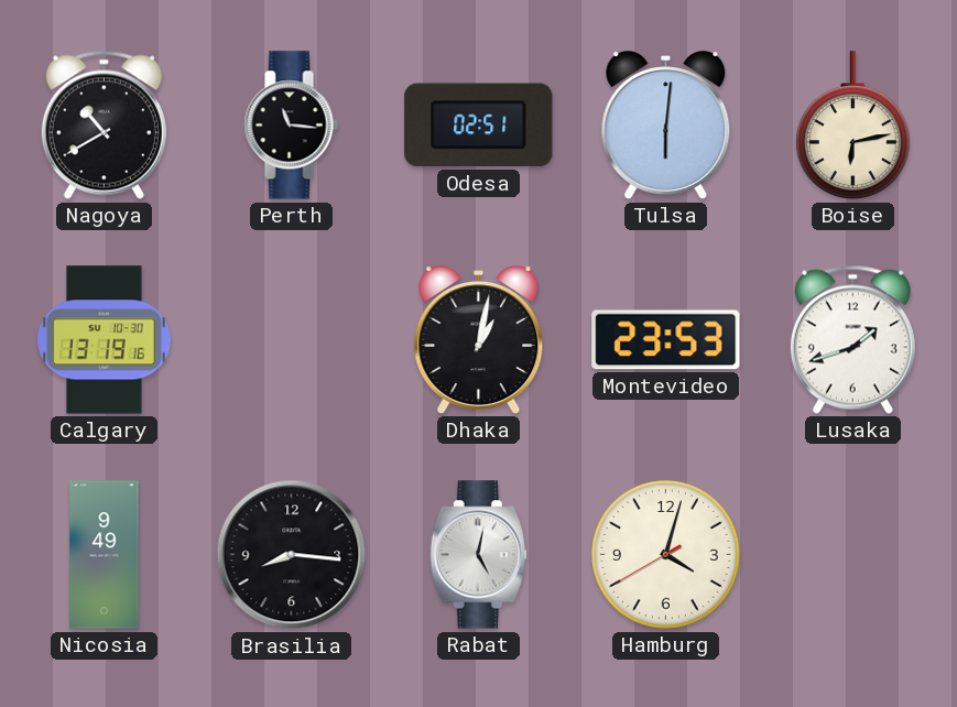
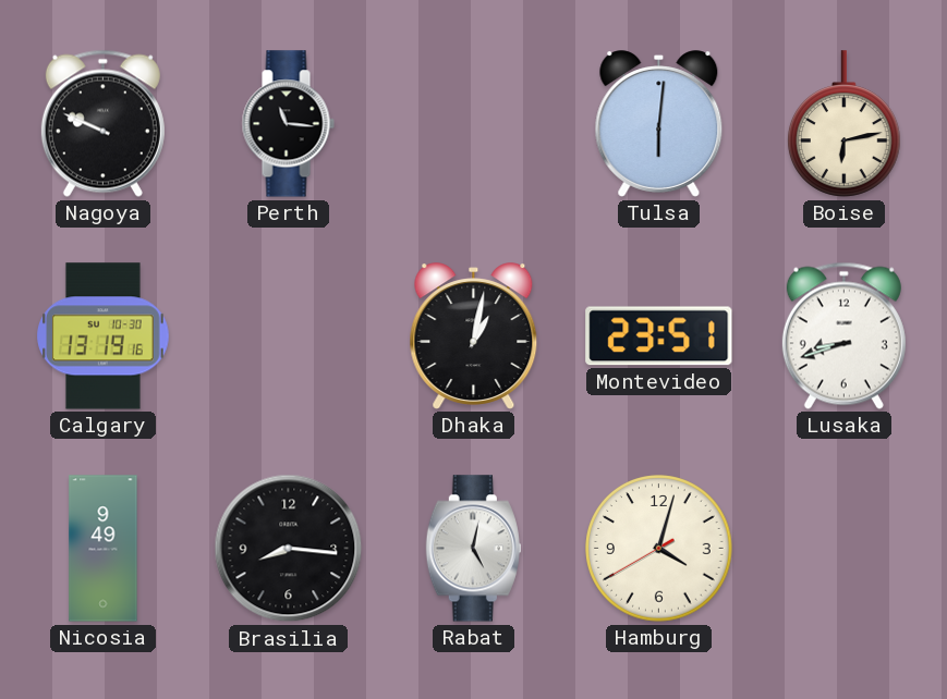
Nagoya: 10:40 -> 9:49 (102, 123)
Odesa: 02:51 -> none (479, 126)
Montevideo: 23:53 -> 23:51 (659, 336)
Lusaka: 1:42 -> 8:42 (843, 335)
